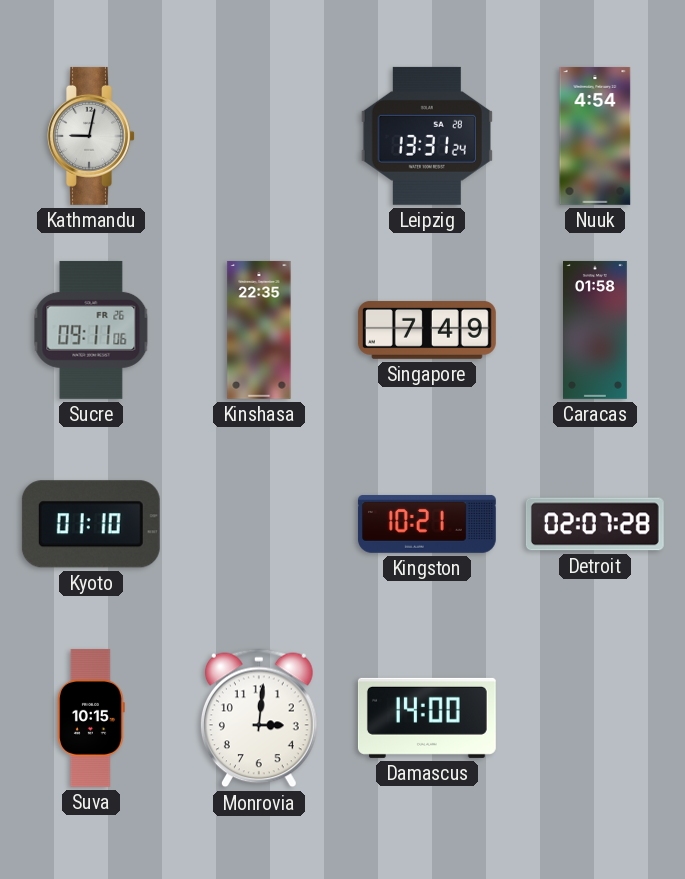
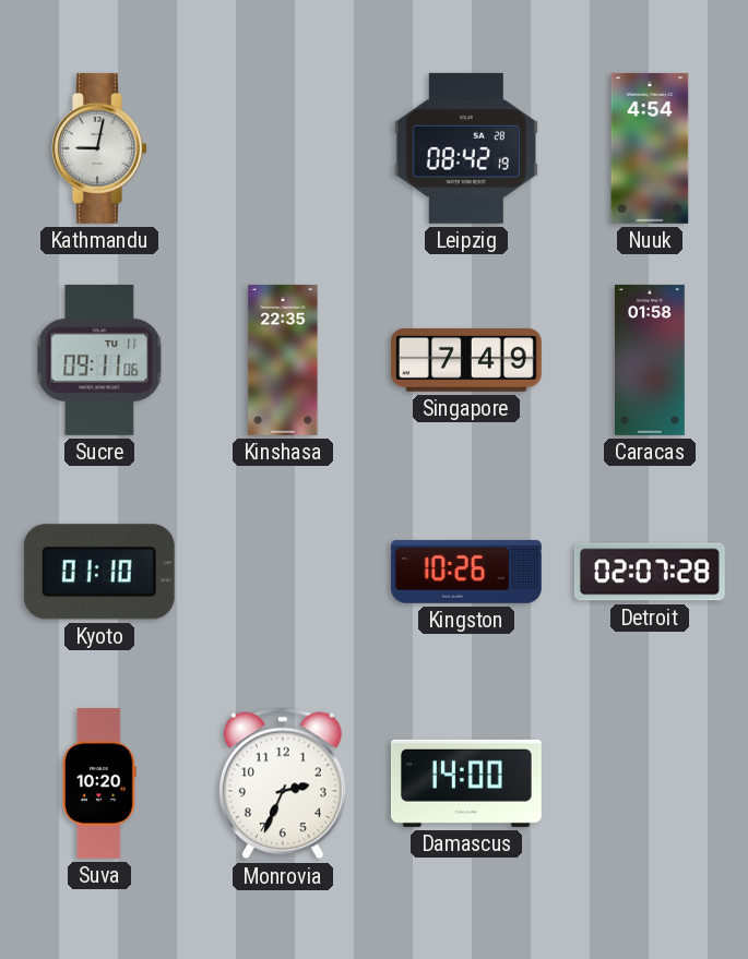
Leipzig: 13:31 -> 08:42 (466, 148)
Sucre date: FR 26 -> TU 11 (99, 360)
Kingston: 10:21 -> 10:26 (466, 572)
Suva: 10:15 -> 10:20 (99, 783)
Monrovia: 3:01 -> 2:34 (283, 783)
